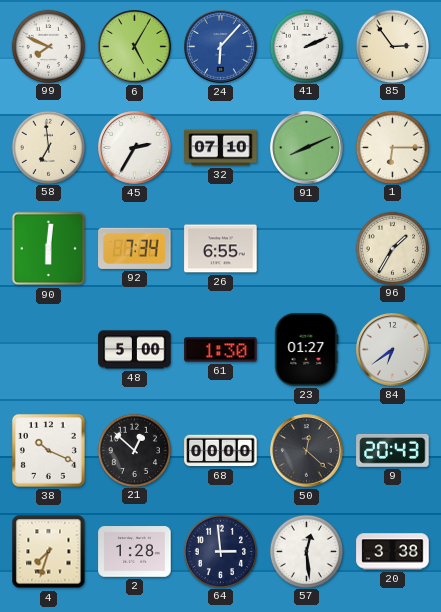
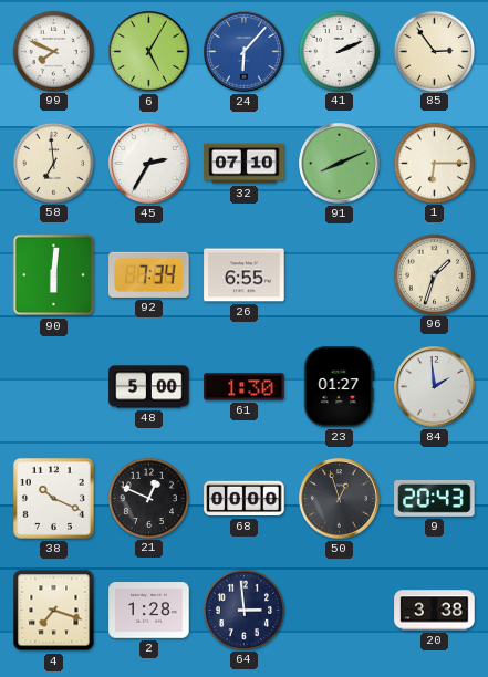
96: 1:35 -> 1:33 (434, 274)
84: 6:39 -> 1:59 (435, 387)
21: 12:52 -> 12:49 (148, 498)
50: 12:22 -> 12:57 (340, 499)
4: 7:33 -> 7:18 (54, 611)
57: 12:29 -> none (306, 551)
